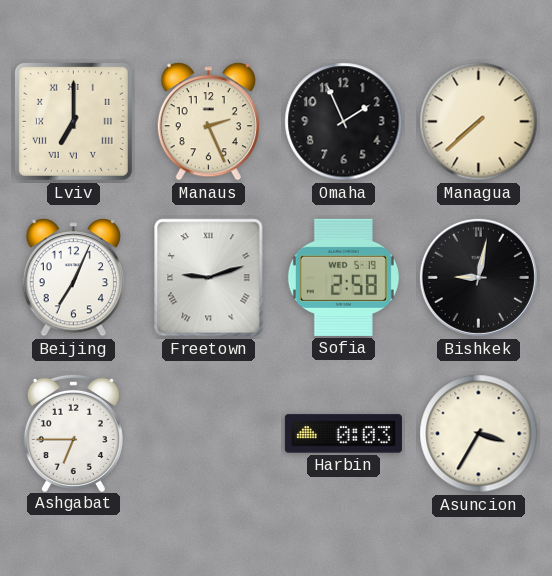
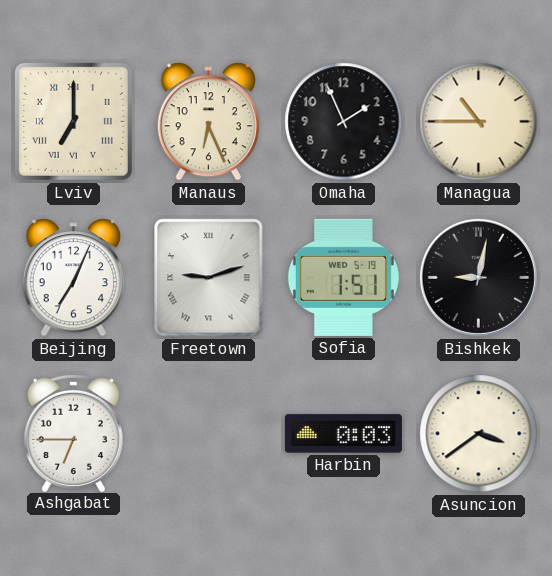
Manaus: 2:26 -> 6:26 (208, 122)
Managua: 7:38 -> 10:45 (479, 122)
Sofia: 2:58 -> 1:51 (343, 277)
Asuncion: 3:35 -> 3:39 (479, 434)
